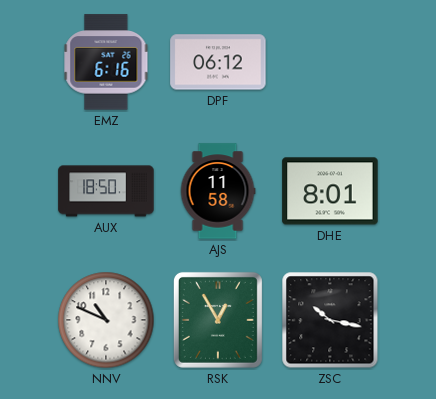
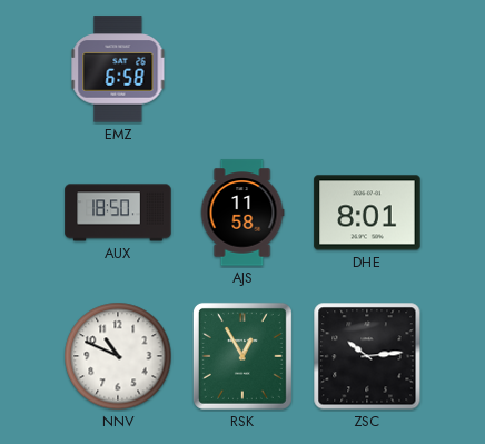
EMZ: 6:16 -> 6:58 (118, 69)
DPF: 06:12 -> none (218, 62)
ZSC: 10:17 -> 10:14 (367, 356)
